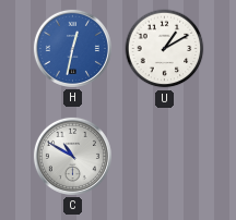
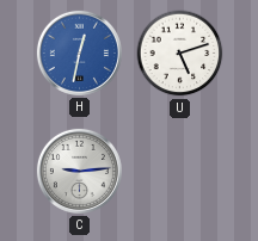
U: 1:10 -> 5:12 (180, 54)
C: 10:50 -> 9:14 (79, 171)
